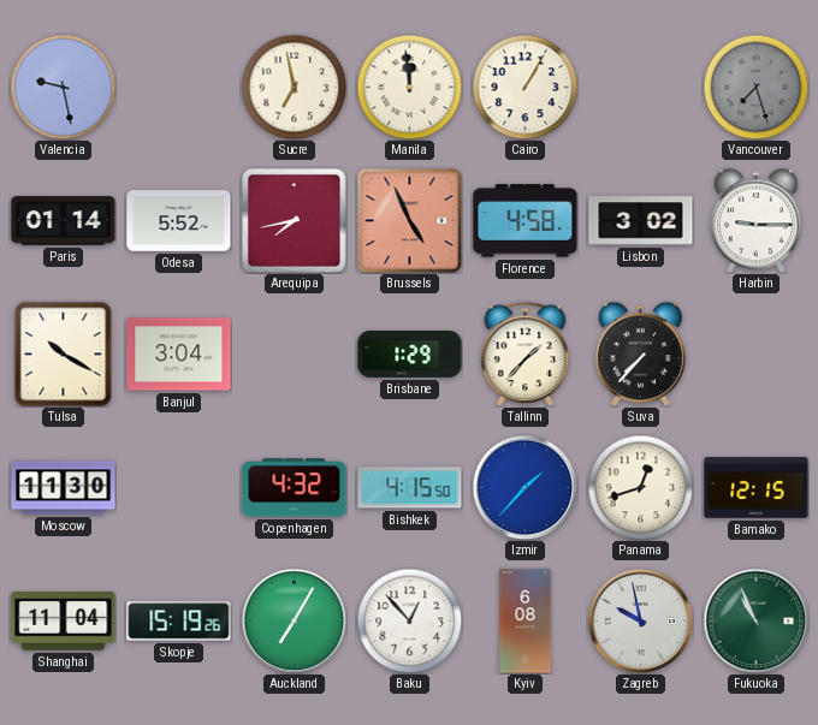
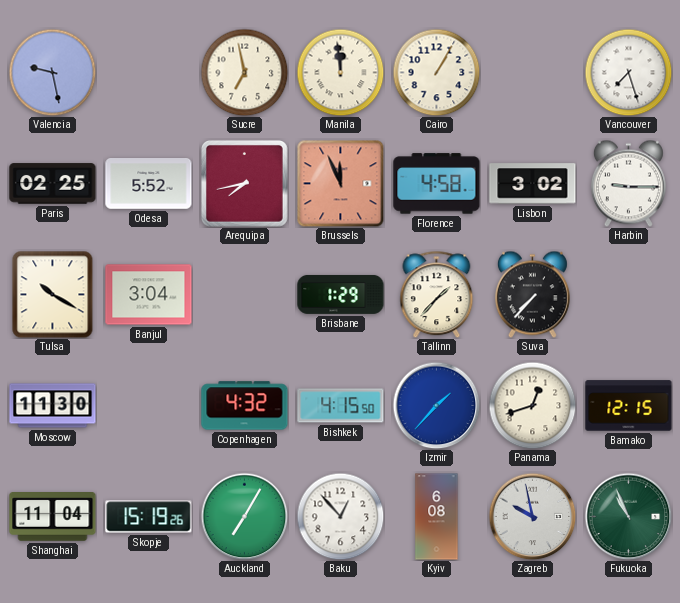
Vancouver dial: grey -> white (628, 72)
Paris: 01:14 -> 02:25 (53, 184)
Brussels: 4:56 -> 11:56 (340, 183)
